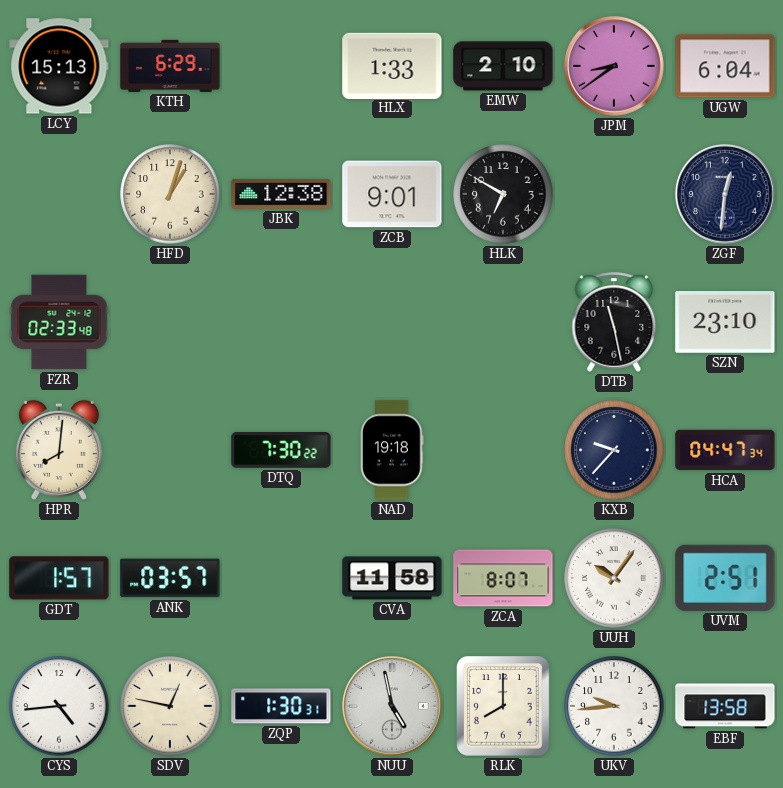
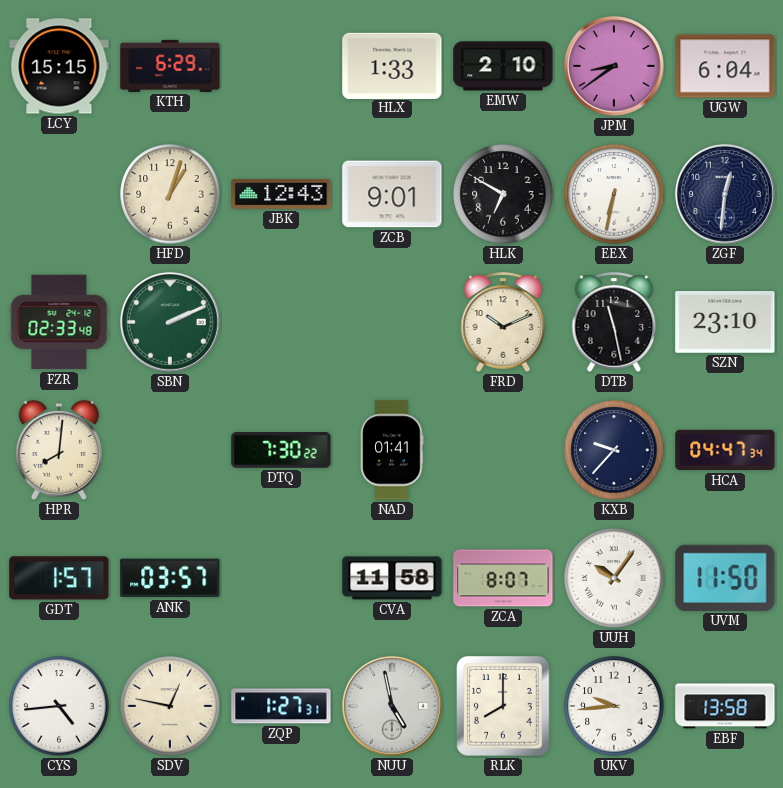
LCY: 15:13 -> 15:15 (59, 66)
JBK: 12:38 -> 12:43 (281, 194)
EEX: none -> 6:32 (614, 194)
SBN: none -> 2:11 (171, 323)
FRD: none -> 10:11 (503, 322)
NAD: 19:18 -> 01:41 (392, 450)
UVM: 2:51 -> 11:50 (725, 578)
ZQP: 1:30 -> 1:27 (281, 706)
